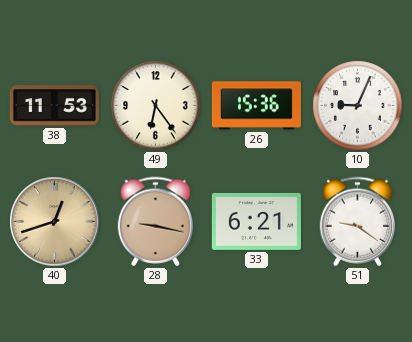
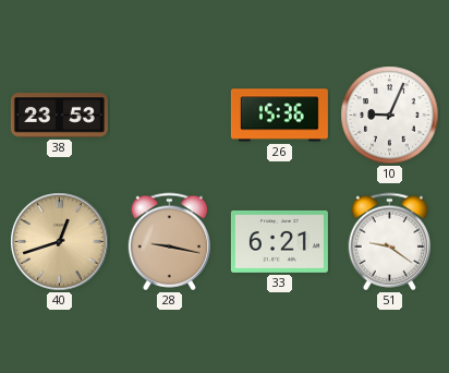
38: 11:53 -> 23:53 (59, 116)
49: 6:24 -> none (156, 106)
